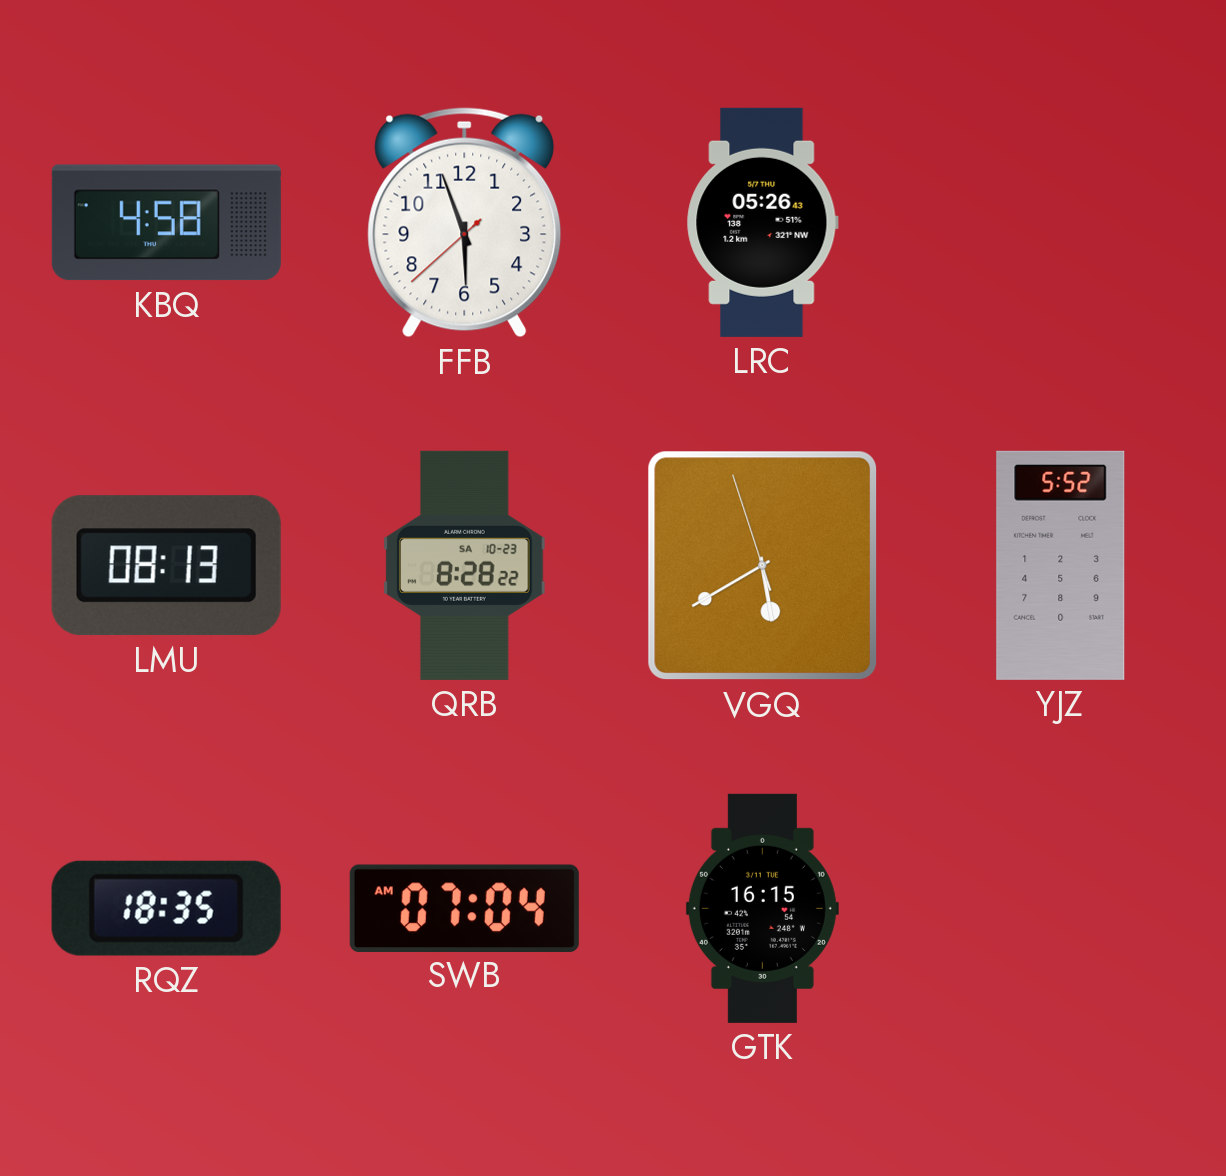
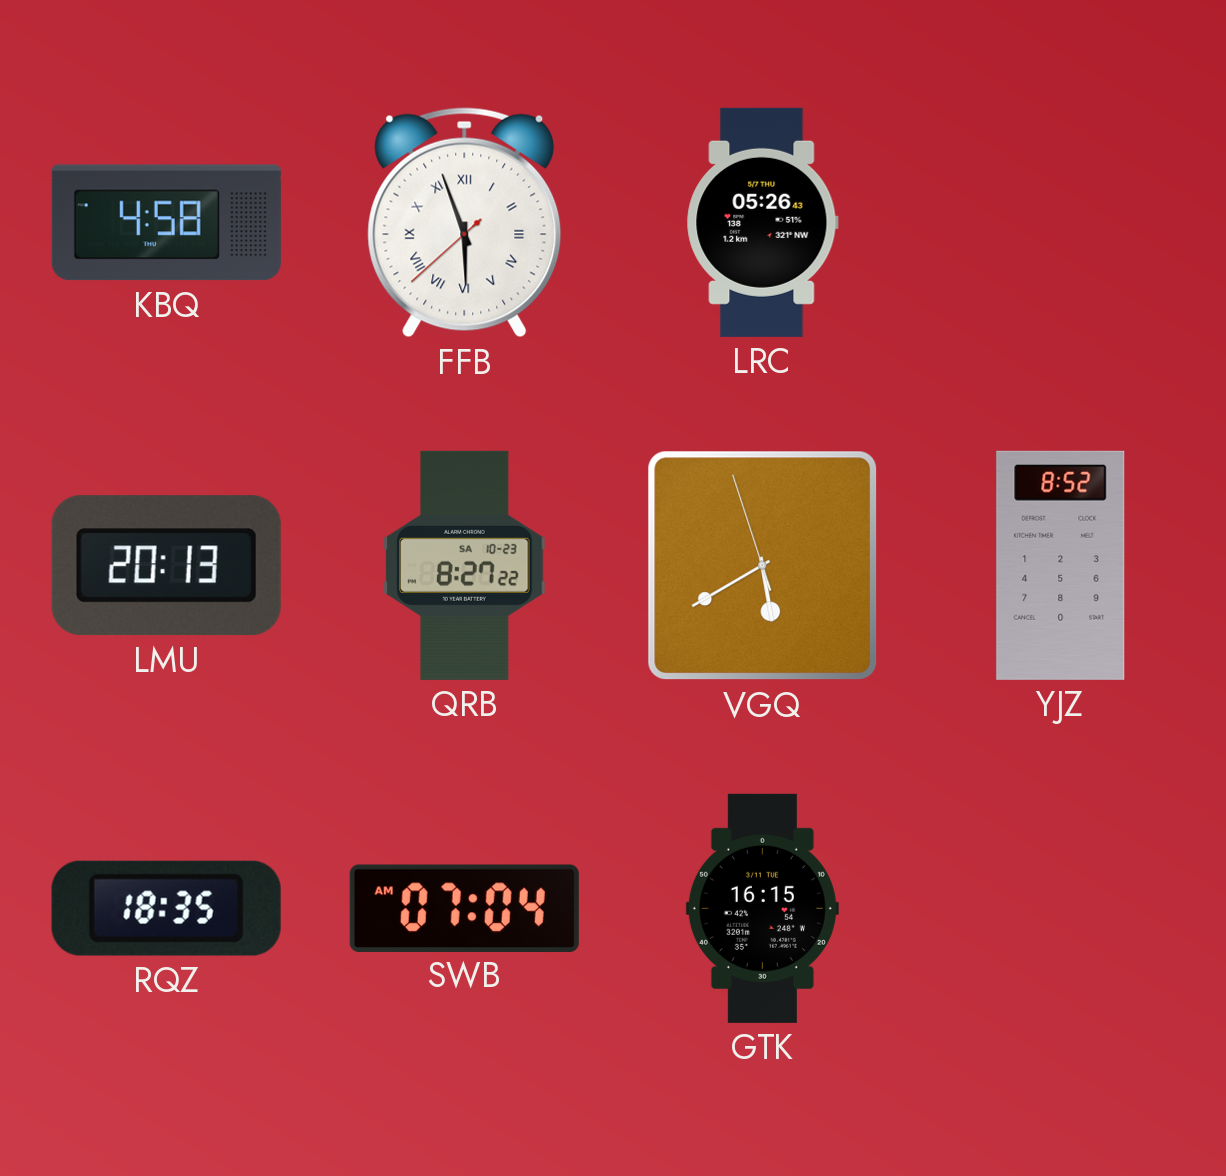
FFB numerals: Arabic -> Roman (465, 223)
LMU: 08:13 -> 20:13 (166, 566)
QRB: 8:28 -> 8:27 (465, 565)
YJZ: 5:52 -> 8:52 (1061, 565)
